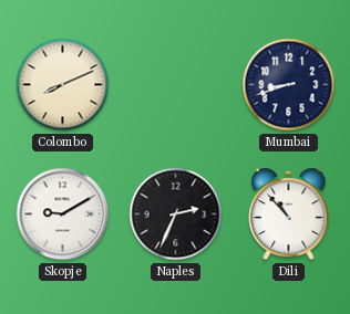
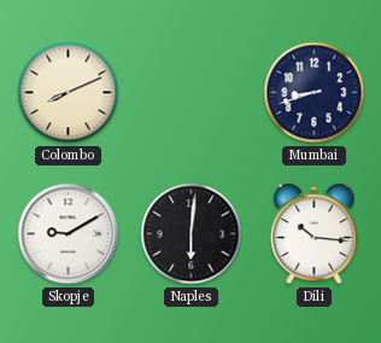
Naples: 2:34 -> 6:01 (192, 234)
Dili: 10:53 -> 10:16 (315, 236)
